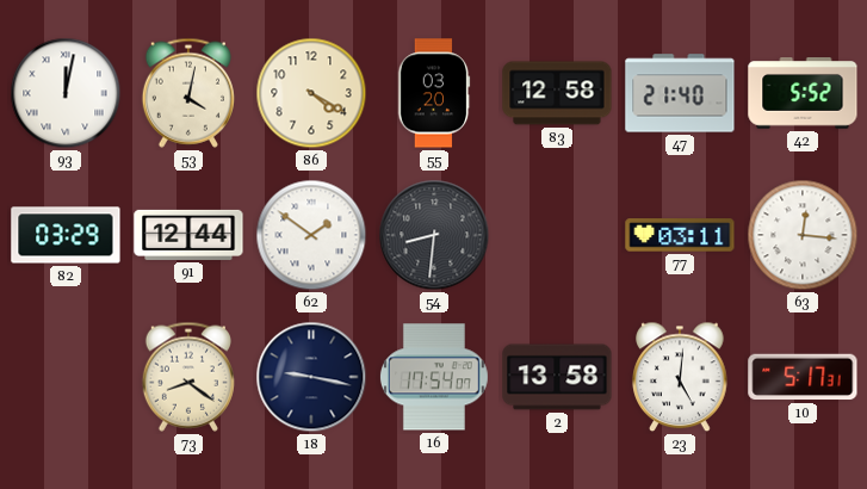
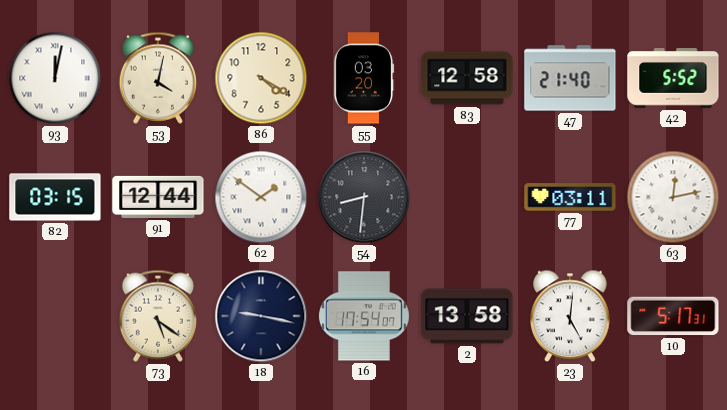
82: 03:29 -> 03:15 (55, 197)
63: 12:16 -> 12:13 (673, 197)
73: 8:21 -> 5:21 (158, 316)
